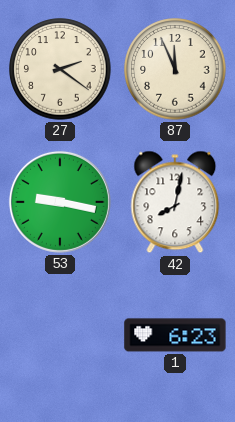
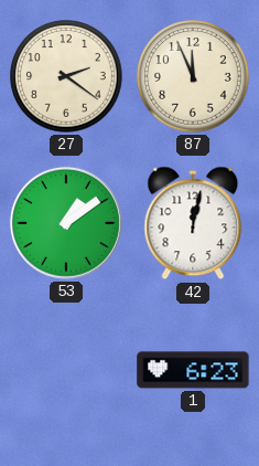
53: 9:17 -> 1:09 (66, 223)
42: 8:02 -> 12:02 (193, 223)
